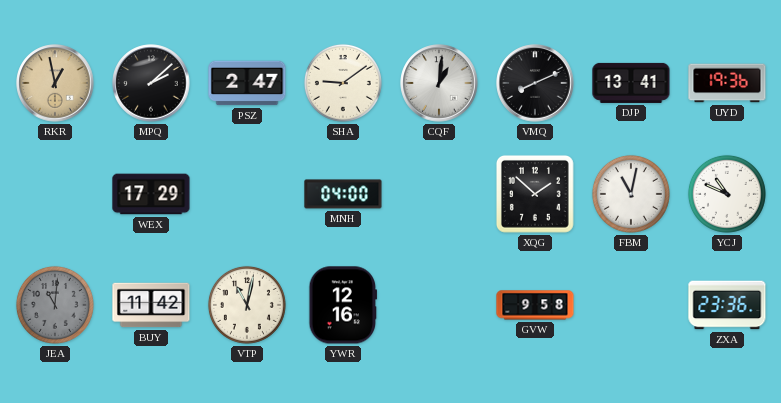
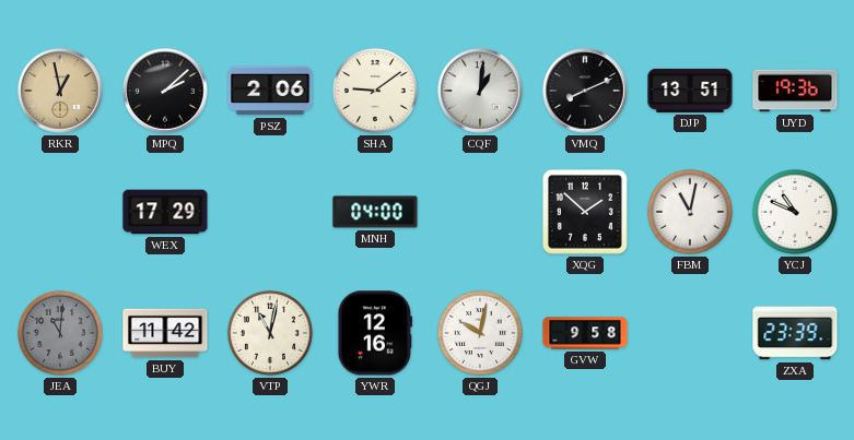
PSZ: 2:47 -> 2:06 (270, 91)
DJP: 13:41 -> 13:51 (690, 91)
QGJ: none -> 10:02 (480, 333)
ZXA: 23:36 -> 23:39 (795, 333)
